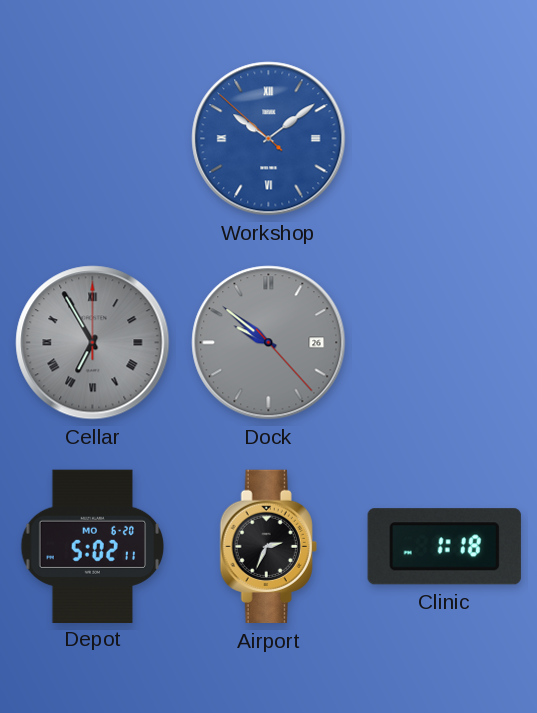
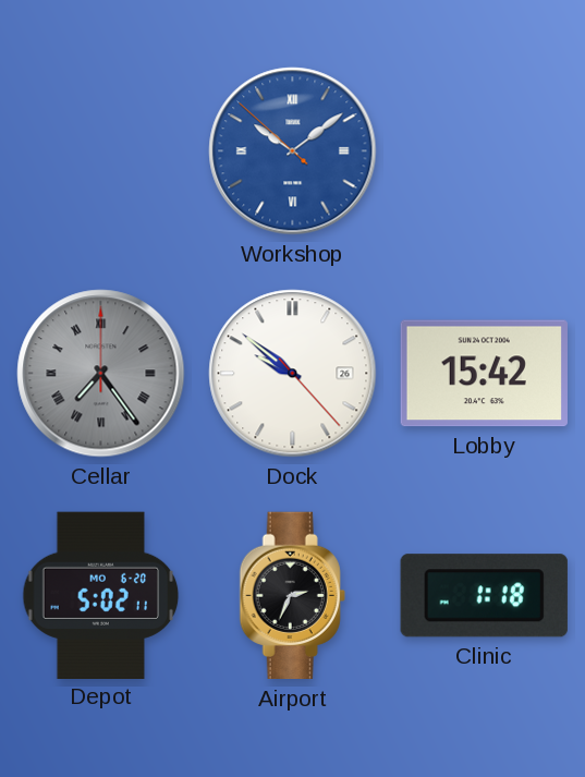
Cellar: 6:55 -> 7:24 (101, 374)
Dock dial: grey -> white (293, 374)
Lobby: none -> 15:42 (484, 374)
